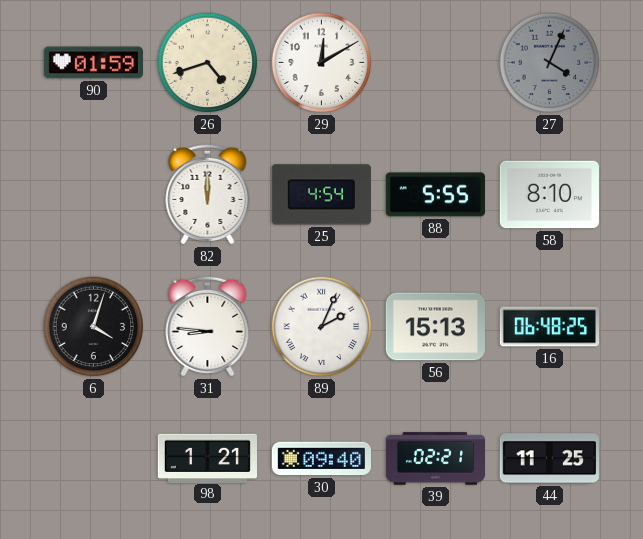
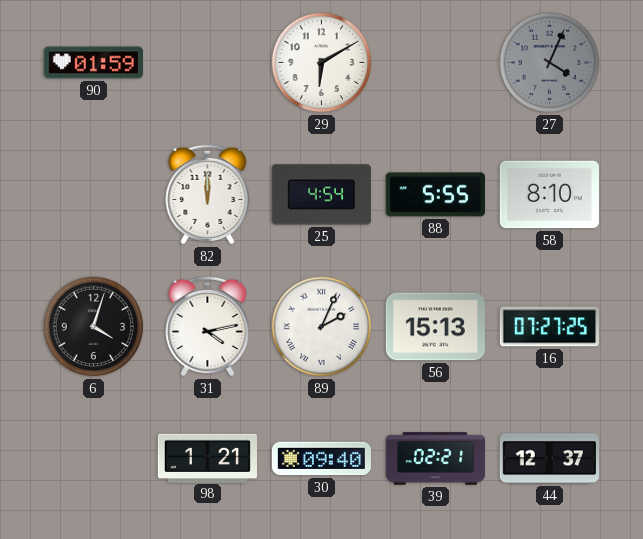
26: 4:42 -> none (208, 63)
29: 12:10 -> 6:10 (322, 63)
31: 8:46 -> 4:13 (208, 326)
16: 06:48 -> 07:27 (549, 327)
44: 11:25 -> 12:37 (549, 459)
